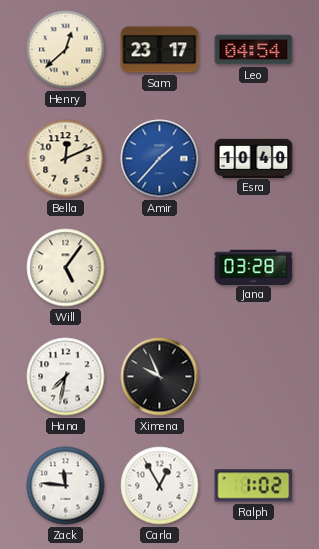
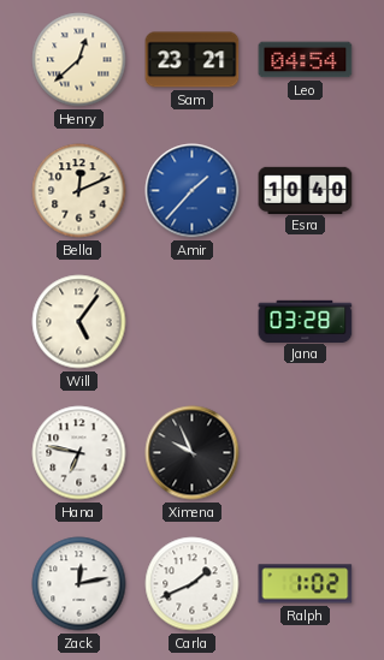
Sam: 23:17 -> 23:21 (193, 60)
Hana: 7:32 -> 6:47 (79, 453)
Zack: 11:46 -> 12:13 (79, 584)
Carla: 12:55 -> 1:41 (193, 584)
